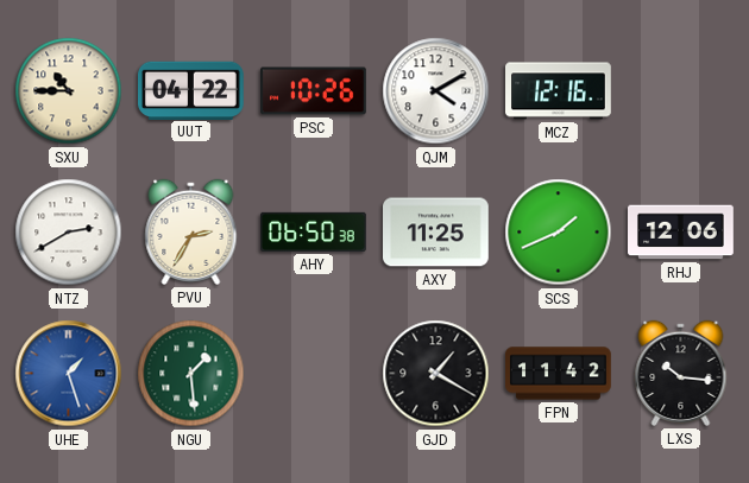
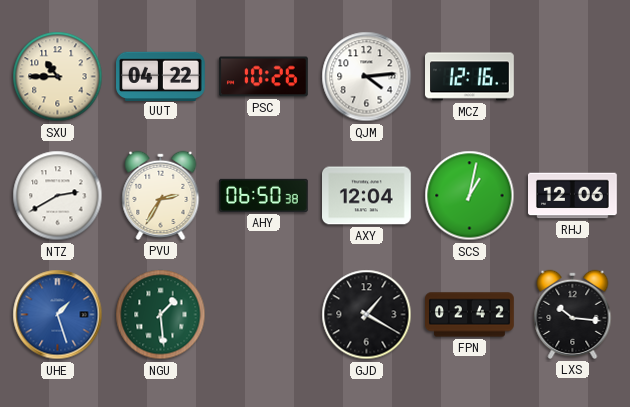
QJM: 4:10 -> 4:14 (367, 77)
AXY: 11:25 -> 12:04 (367, 196)
SCS: 1:41 -> 1:02 (470, 196)
FPN: 11:42 -> 02:42 (470, 315)
